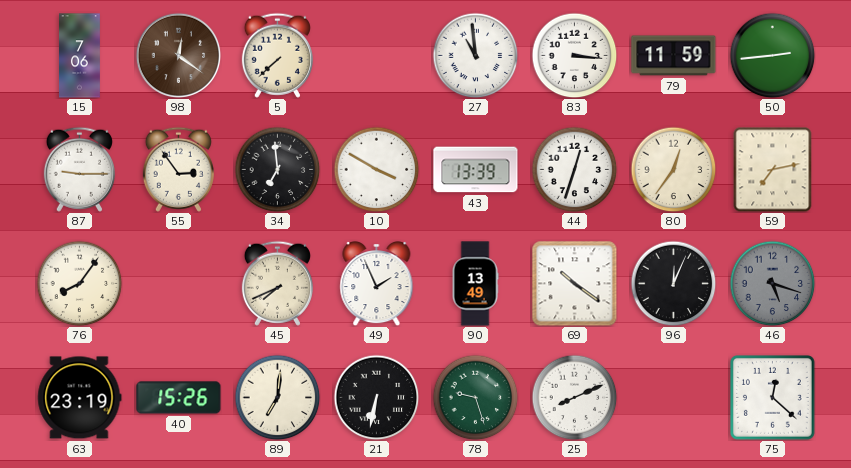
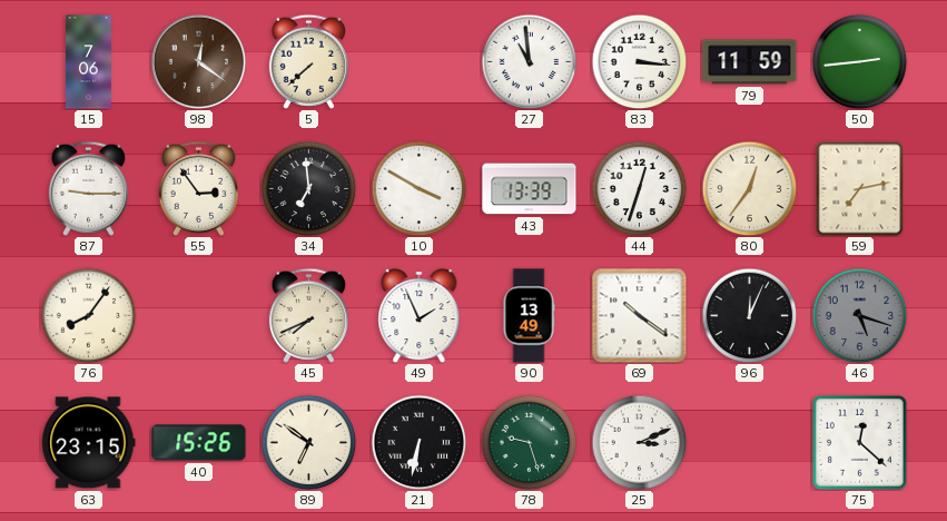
63: 23:19 -> 23:15 (89, 443)
89: 7:01 -> 6:51 (308, 442)
25: 8:11 -> 3:11 (639, 442)
